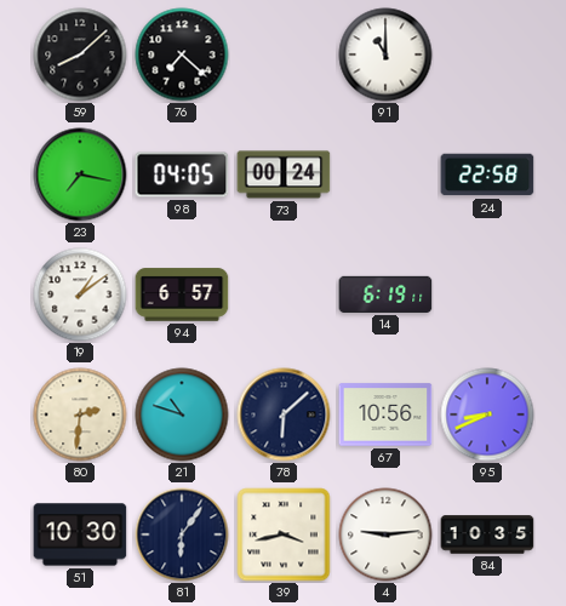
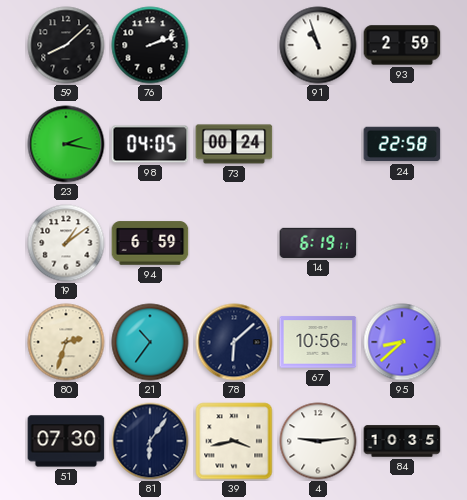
76: 7:22 -> 2:12 (150, 45)
91: 11:00 -> 10:57 (318, 45)
93: none -> 2:59 (402, 45)
23: 7:17 -> 2:17 (66, 144)
94: 6:57 -> 6:59 (150, 243)
80: 2:31 -> 2:33 (66, 342)
21: 10:48 -> 10:36 (150, 342)
95: 8:41 -> 8:38 (402, 342)
51: 10:30 -> 07:30 (66, 441)
